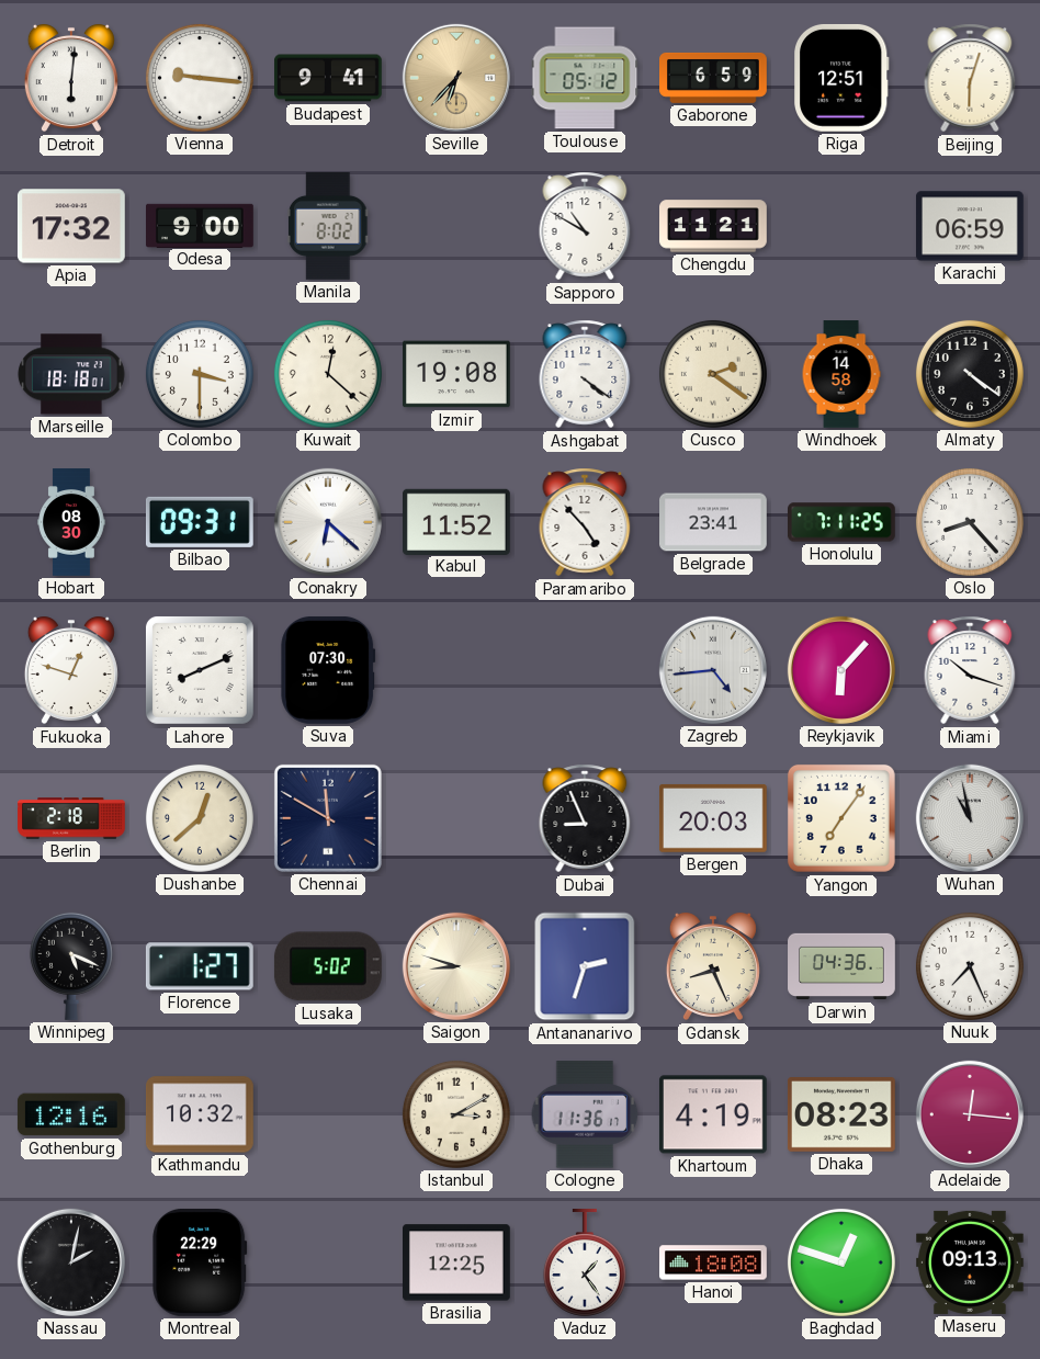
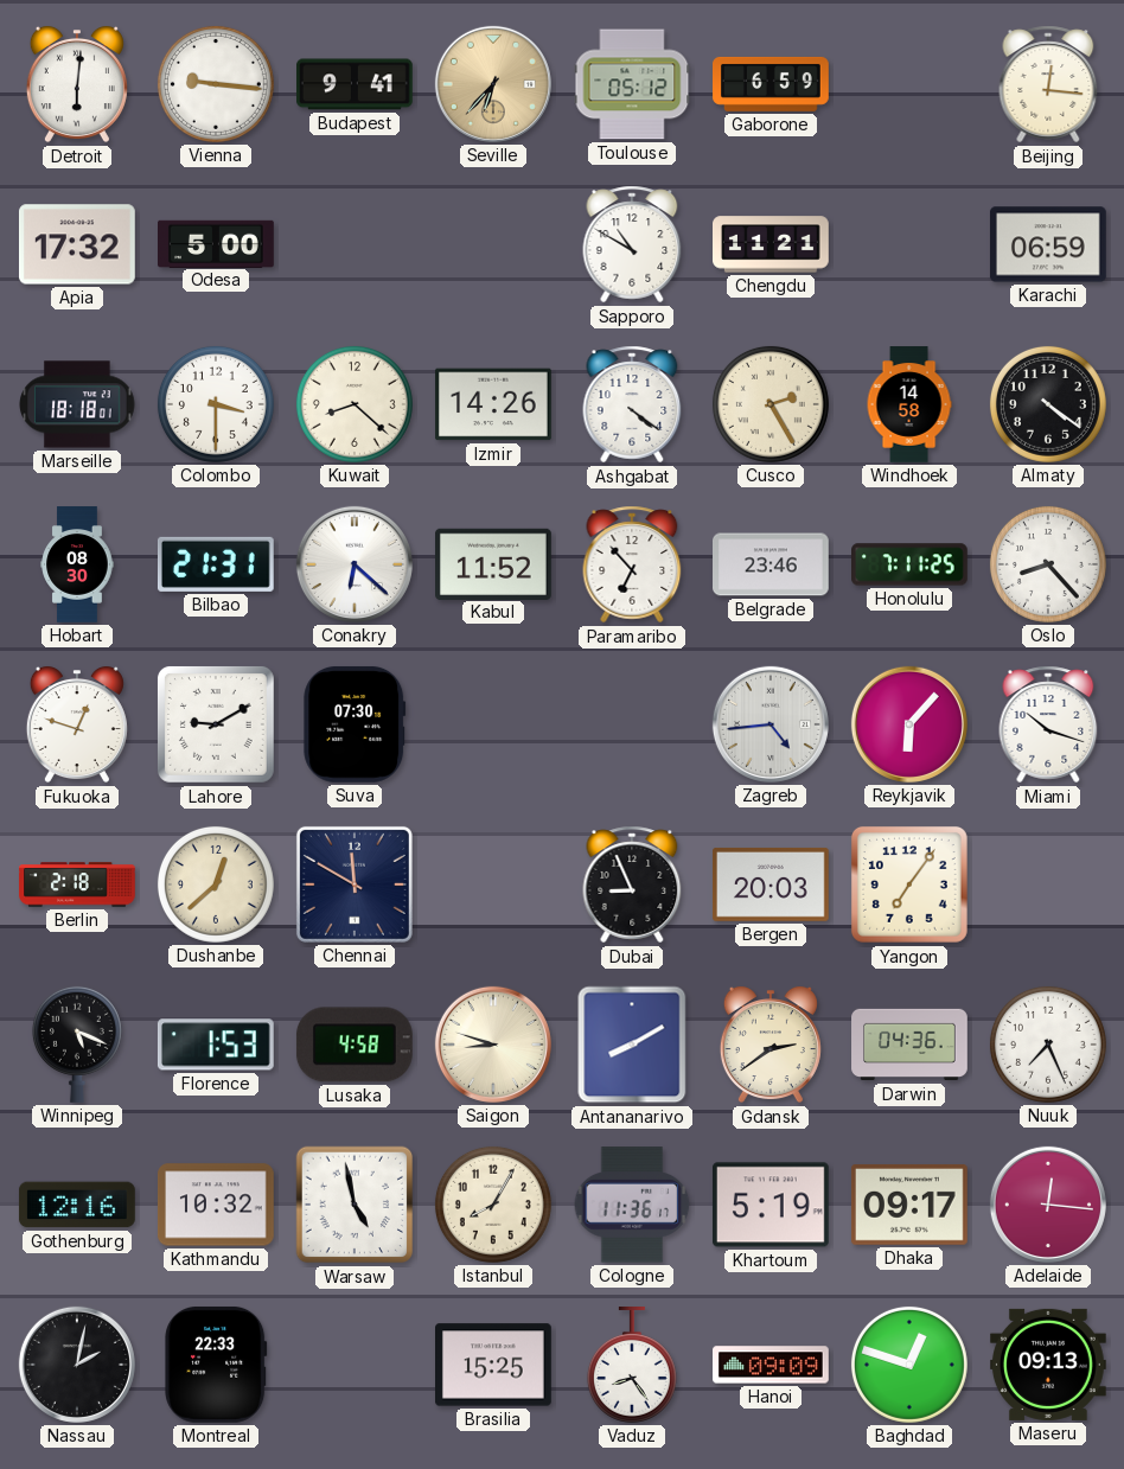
Riga: 12:51 -> none (843, 78)
Beijing: 6:03 -> 12:16 (1048, 84)
Odesa: 9:00 -> 5:00 (217, 243)
Manila: 8:02 -> none (329, 226)
Kuwait: 12:22 -> 8:22 (355, 404)
Izmir: 19:08 -> 14:26 (494, 404)
Cusco: 2:21 -> 2:25 (771, 404)
Bilbao: 09:31 -> 21:31 (216, 564)
Paramaribo: 4:53 -> 6:53 (632, 564)
Belgrade: 23:41 -> 23:46 (772, 564)
Lahore: 8:11 -> 9:10 (216, 724)
Wuhan: 10:58 -> none (970, 818)
Florence: 1:27 -> 1:53 (216, 1045)
Lusaka: 5:02 -> 4:58 (355, 1045)
Antananarivo: 2:33 -> 8:10 (632, 1045)
Gdansk: 8:26 -> 2:39 (771, 1045)
Warsaw: none -> 4:58 (355, 1205)
Istanbul: 3:10 -> 8:05 (493, 1205)
Khartoum: 4:19 -> 5:19 (771, 1205)
Dhaka: 08:23 -> 09:17 (909, 1206)
Montreal: 22:29 -> 22:33 (216, 1365)
Brasilia: 12:25 -> 15:25 (494, 1365)
Vaduz: 1:24 -> 8:24 (632, 1366)
Hanoi: 18:08 -> 09:09 (772, 1365)
